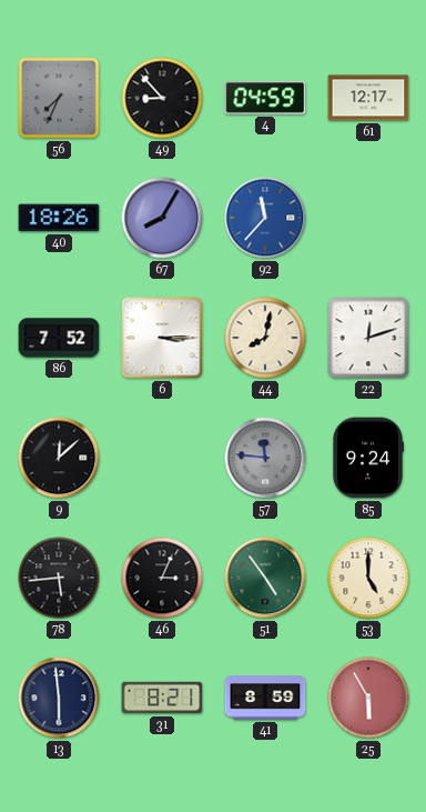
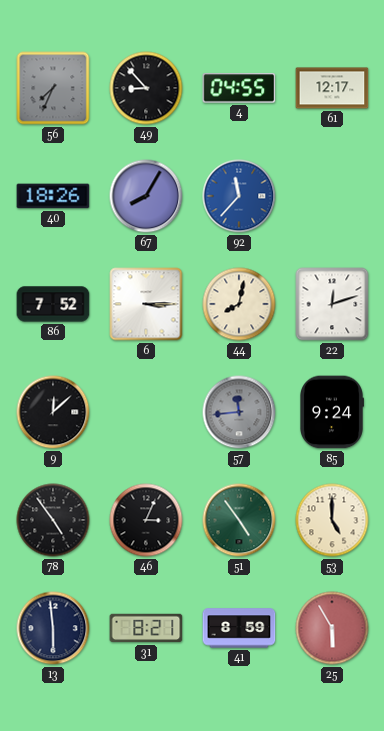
4: 04:59 -> 04:55 (239, 88)
57: 11:46 -> 11:44 (239, 412)
78: 5:44 -> 4:54 (53, 520)
